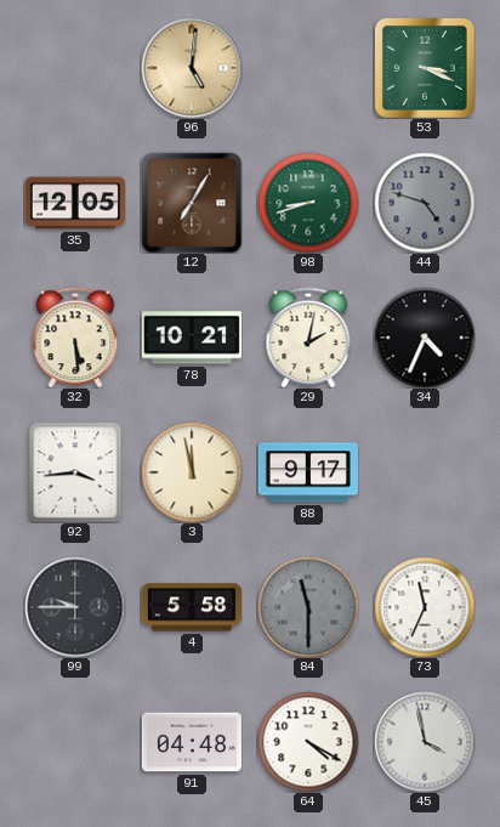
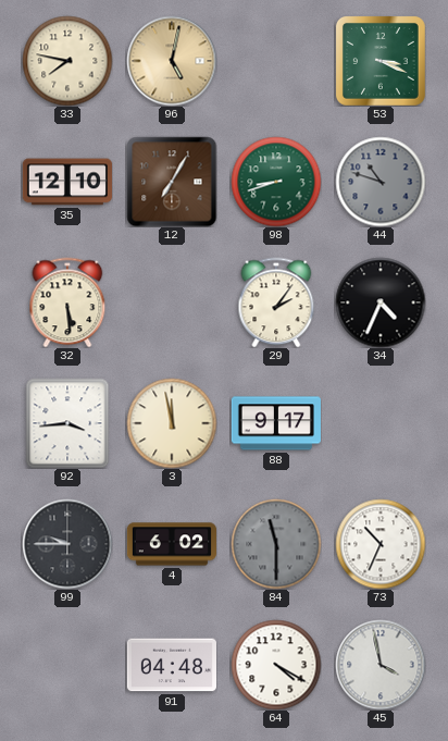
33: none -> 7:47 (67, 61)
96: 5:01 -> 5:02 (172, 61)
35: 12:05 -> 12:10 (67, 182)
44: 4:48 -> 10:48 (381, 182)
78: 10:21 -> none (192, 338)
29: 2:02 -> 2:06 (276, 302)
4: 5:58 -> 6:02 (172, 544)
73: 11:34 -> 10:34 (381, 544)
